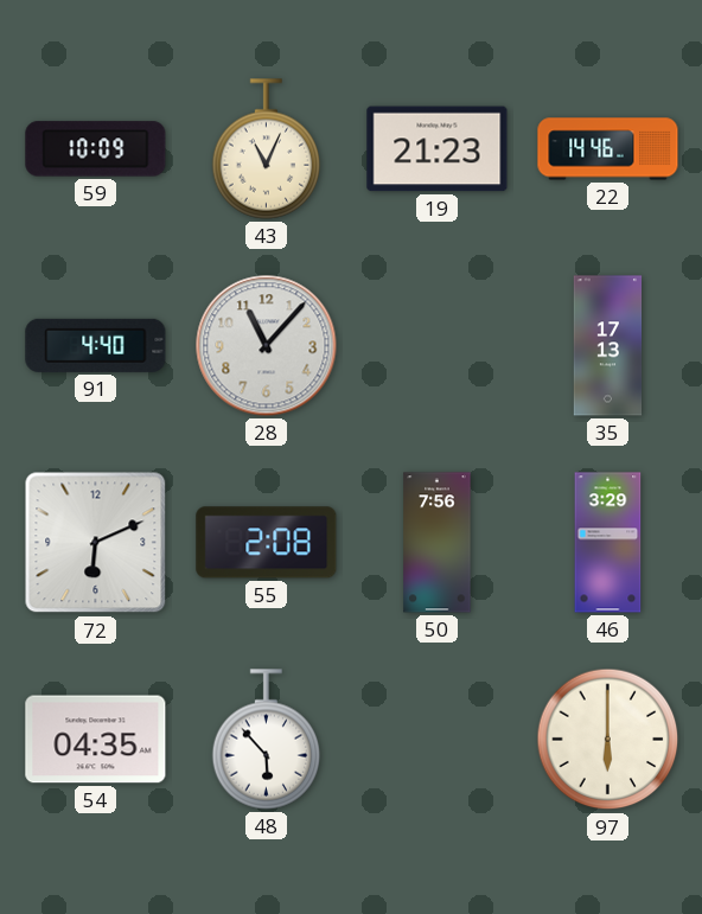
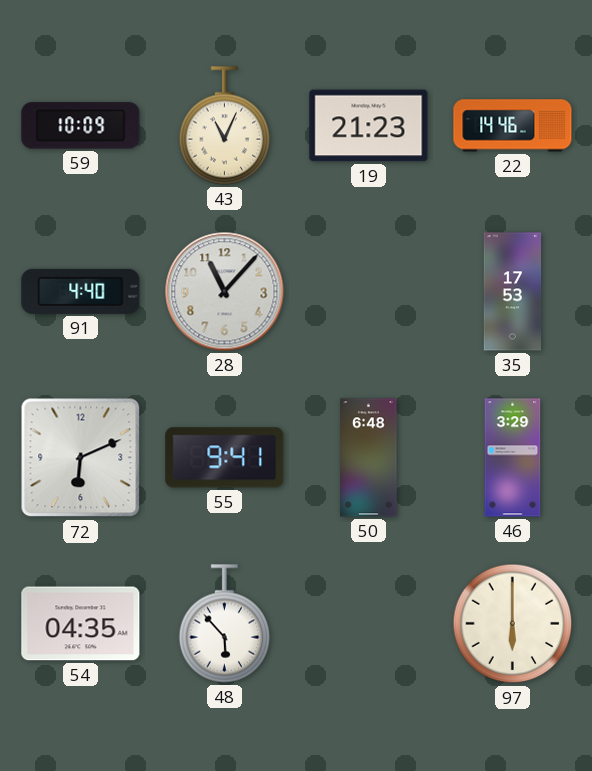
35: 17:13 -> 17:53 (513, 292)
55: 2:08 -> 9:41 (225, 458)
50: 7:56 -> 6:48 (369, 458)
